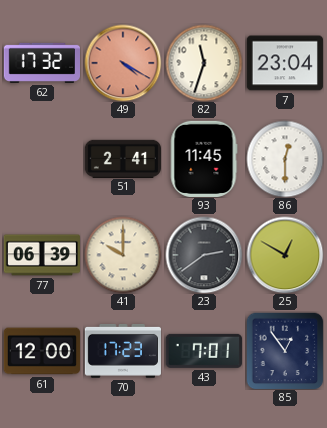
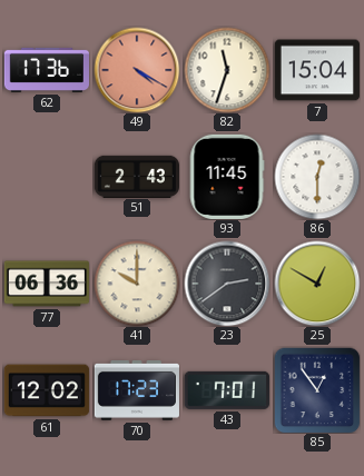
62: 17:32 -> 17:36 (46, 70)
7: 23:04 -> 15:04 (317, 70)
51: 2:41 -> 2:43 (136, 176)
77: 06:39 -> 06:36 (46, 284)
61: 12:00 -> 12:02 (47, 390)
